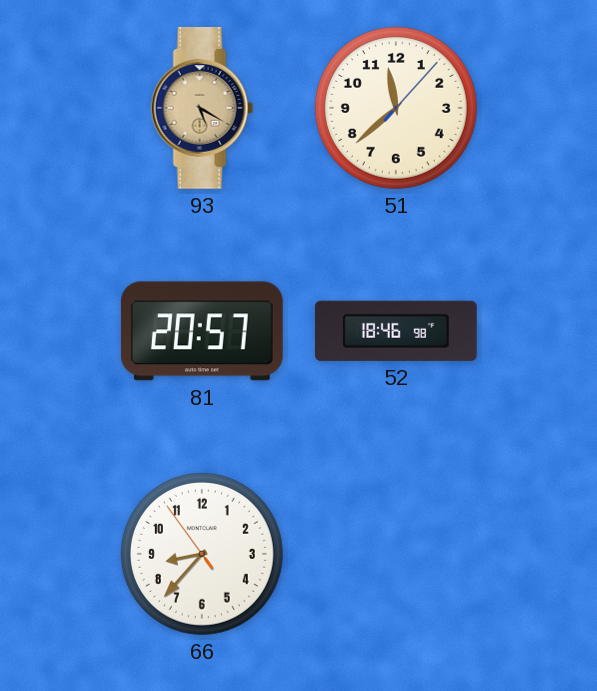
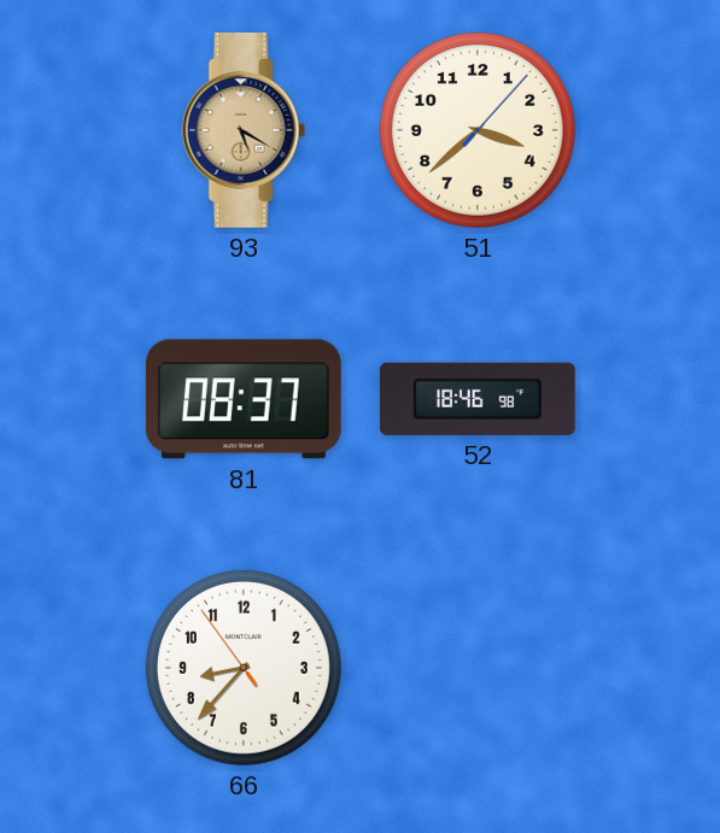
51: 11:38 -> 3:38 (478, 130)
81: 20:57 -> 08:37 (244, 399)
